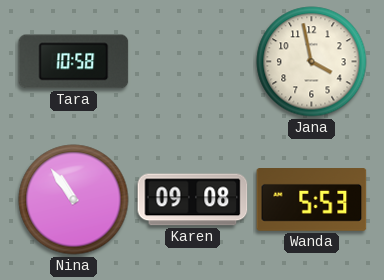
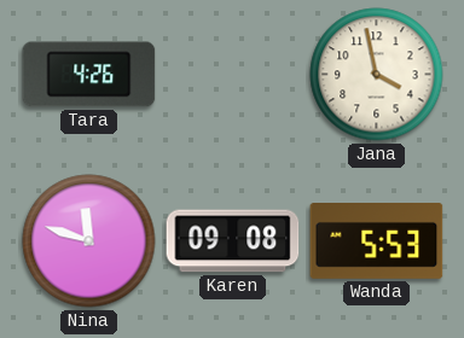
Tara: 10:58 -> 4:26 (89, 75)
Nina: 10:54 -> 11:48 (89, 241)
